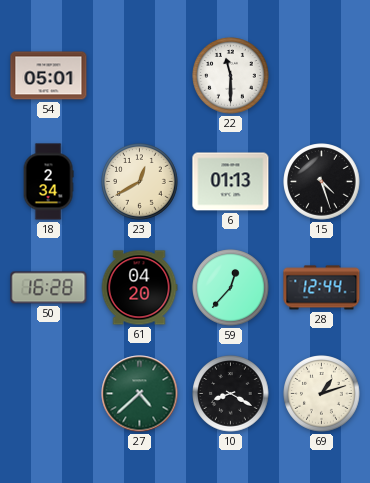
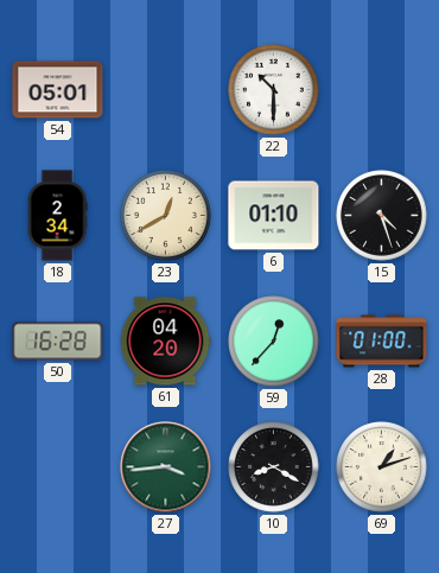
22: 11:30 -> 10:30 (274, 90)
6: 01:13 -> 01:10 (274, 216)
28: 12:44 -> 01:00 (382, 342)
27: 4:38 -> 3:44 (166, 467)
